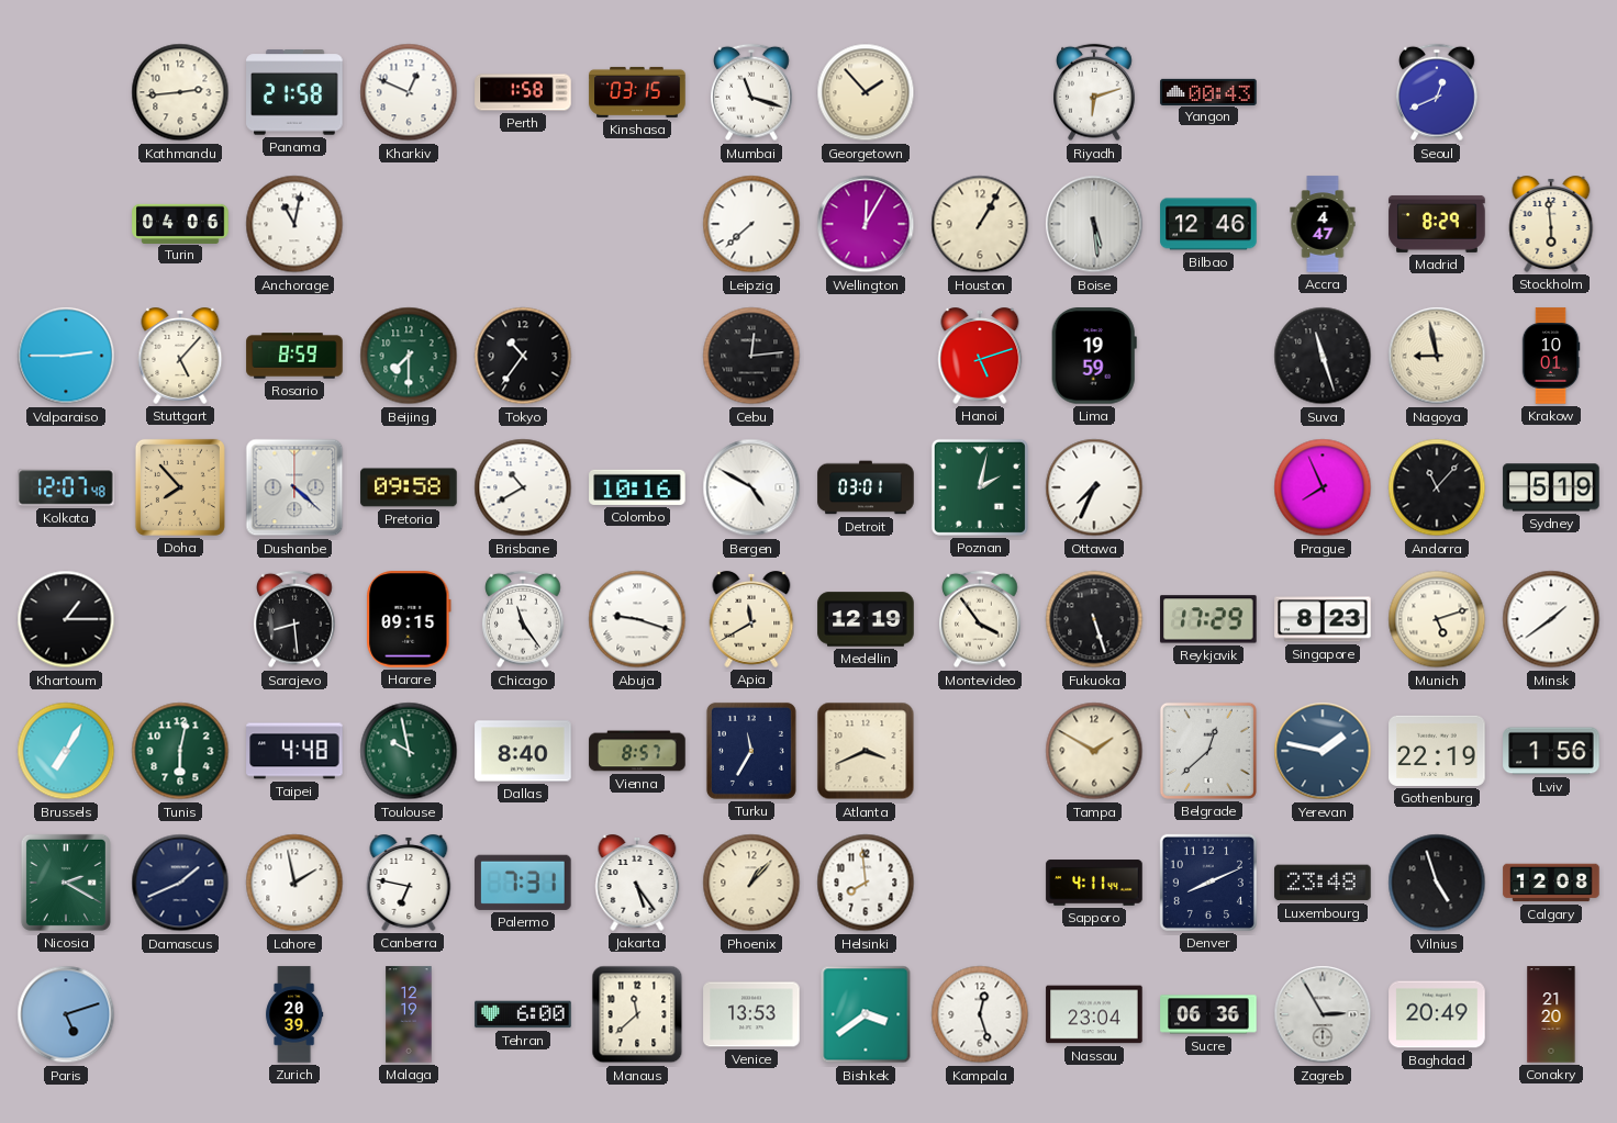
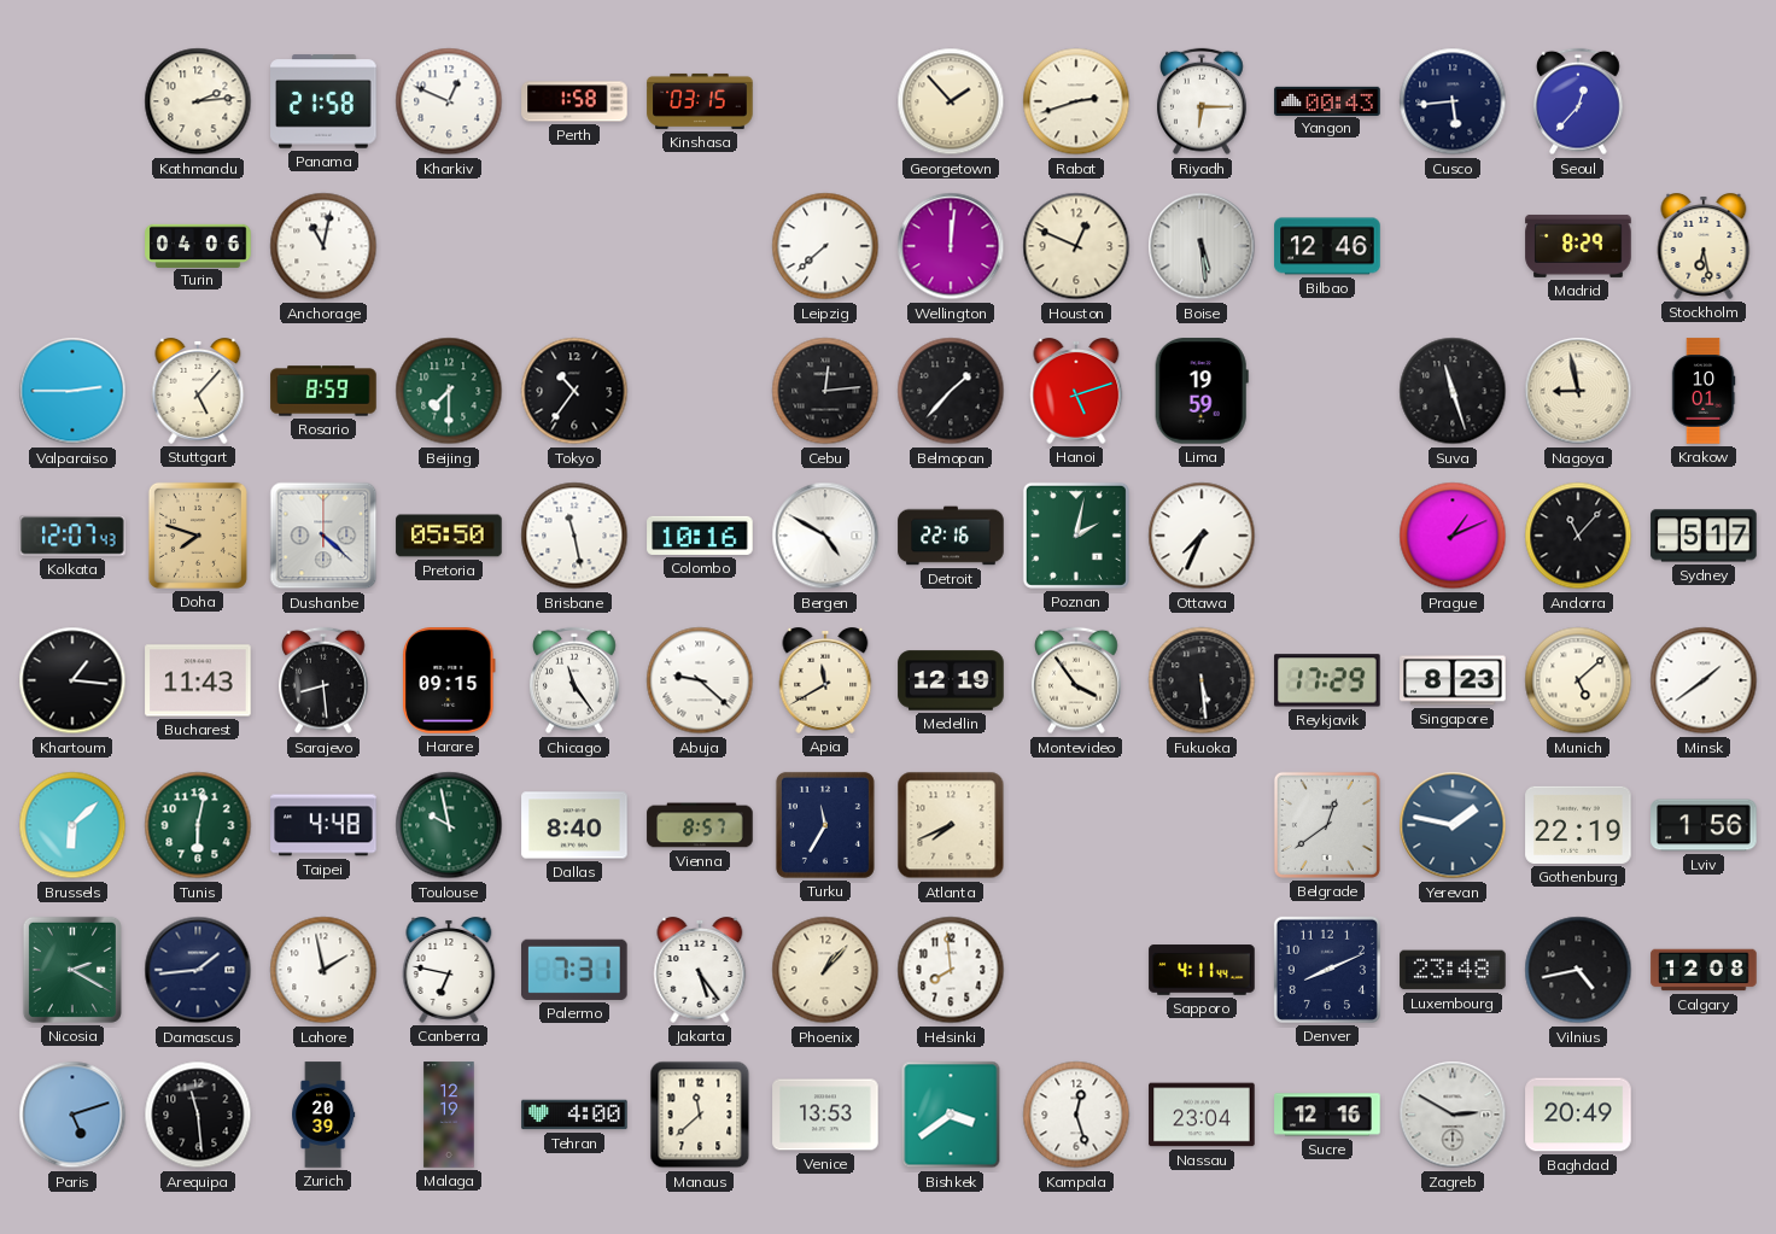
Kathmandu: 2:44 -> 2:14 (198, 101)
Mumbai: 11:18 -> none (752, 92)
Rabat: none -> 2:42 (1076, 101)
Riyadh: 6:12 -> 6:15 (1203, 101)
Cusco: none -> 5:44 (1453, 101)
Seoul: 12:41 -> 12:37 (1579, 101)
Wellington: 12:05 -> 12:01 (951, 246)
Houston: 1:05 -> 12:49 (1076, 246)
Accra: 4:47 -> none (1323, 224)
Stockholm: 5:59 -> 6:28 (1704, 247)
Belmopan: none -> 1:37 (951, 391)
Kolkata: 12:07:48 -> 12:07:43 (72, 536)
Doha: 7:53 -> 7:48 (198, 536)
Pretoria: 09:58 -> 05:50 (449, 536)
Brisbane: 10:40 -> 11:28 (574, 536)
Detroit: 03:01 -> 22:16 (951, 536)
Prague: 7:56 -> 1:11 (1453, 536)
Sydney: 5:19 -> 5:17 (1704, 536)
Khartoum: 1:15 -> 1:16 (72, 680)
Bucharest: none -> 11:43 (198, 680)
Abuja: 9:18 -> 9:22 (700, 680)
Fukuoka: 5:27 -> 5:29 (1202, 680)
Munich: 5:12 -> 5:08 (1578, 680)
Brussels: 7:05 -> 6:08 (72, 825)
Atlanta: 3:41 -> 7:41 (951, 825)
Tampa: 1:50 -> none (1094, 751)
Belgrade: 12:38 -> 12:39 (1327, 825)
Damascus: 1:41 -> 1:44 (198, 970)
Vilnius: 4:57 -> 4:43 (1578, 970)
Arequipa: none -> 11:29 (198, 1115)
Tehran: 6:00 -> 4:00 (574, 1115)
Sucre: 06:36 -> 12:16 (1327, 1115)
Zagreb: 2:55 -> 2:50 (1453, 1115)
Conakry: 21:20 -> none (1551, 1014)
